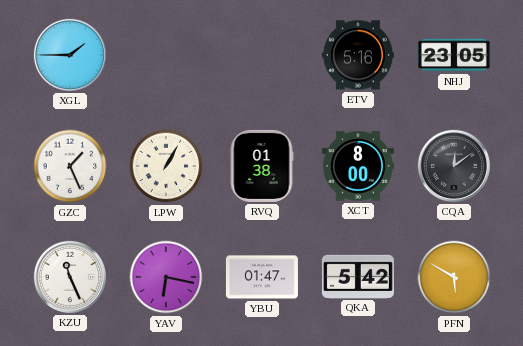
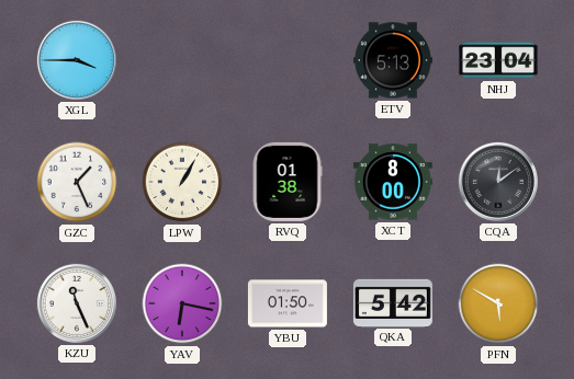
XGL: 1:45 -> 3:45 (77, 60)
ETV: 5:16 -> 5:13 (393, 60)
NHJ: 23:05 -> 23:04 (498, 60)
YBU: 01:47 -> 01:50 (288, 303)
